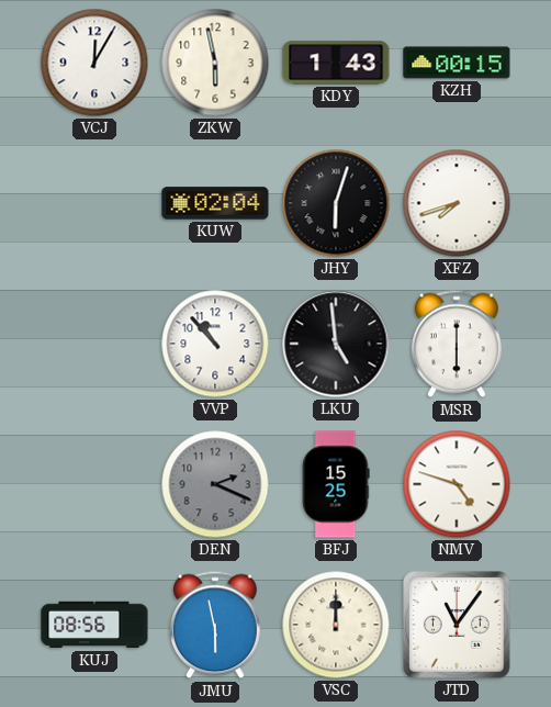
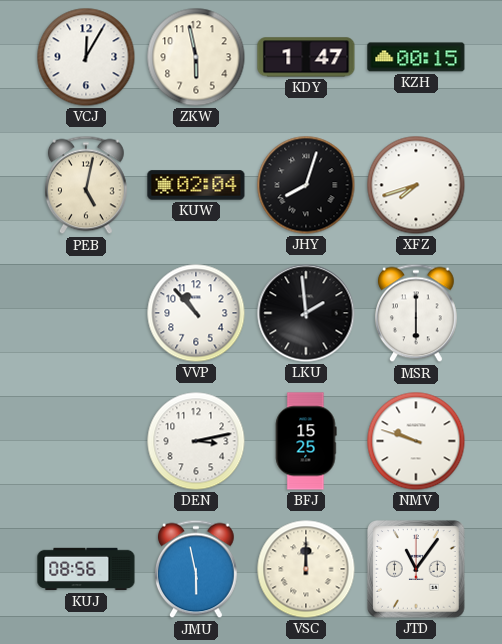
KDY: 1:43 -> 1:47 (306, 57)
PEB: none -> 5:02 (86, 185)
JHY: 6:03 -> 8:03 (306, 185)
LKU: 4:59 -> 1:59 (306, 313)
DEN: 2:19 -> 3:13 (196, 441)
DEN dial: grey -> white (196, 441)
NMV: 4:48 -> 9:48 (416, 441)
